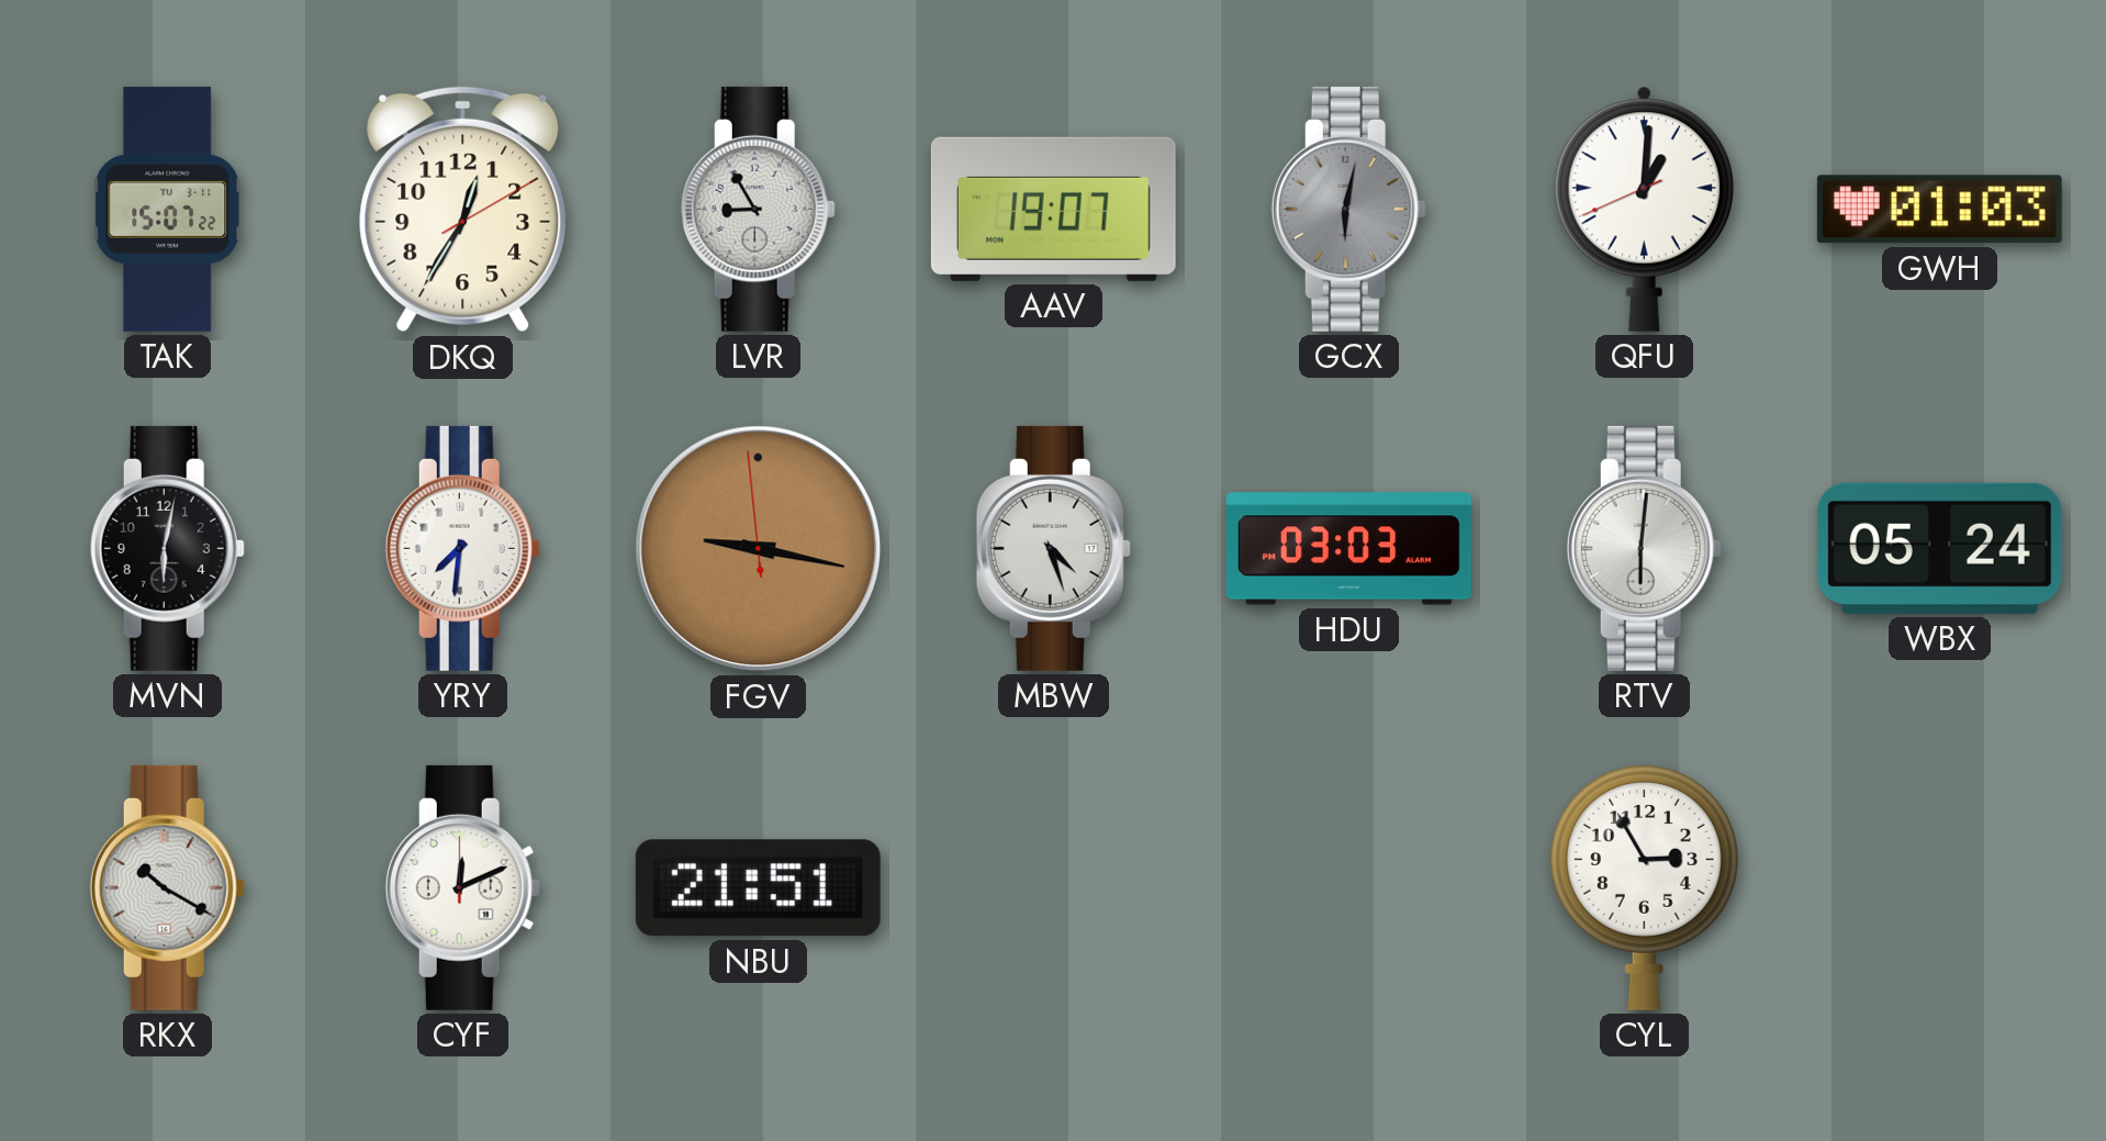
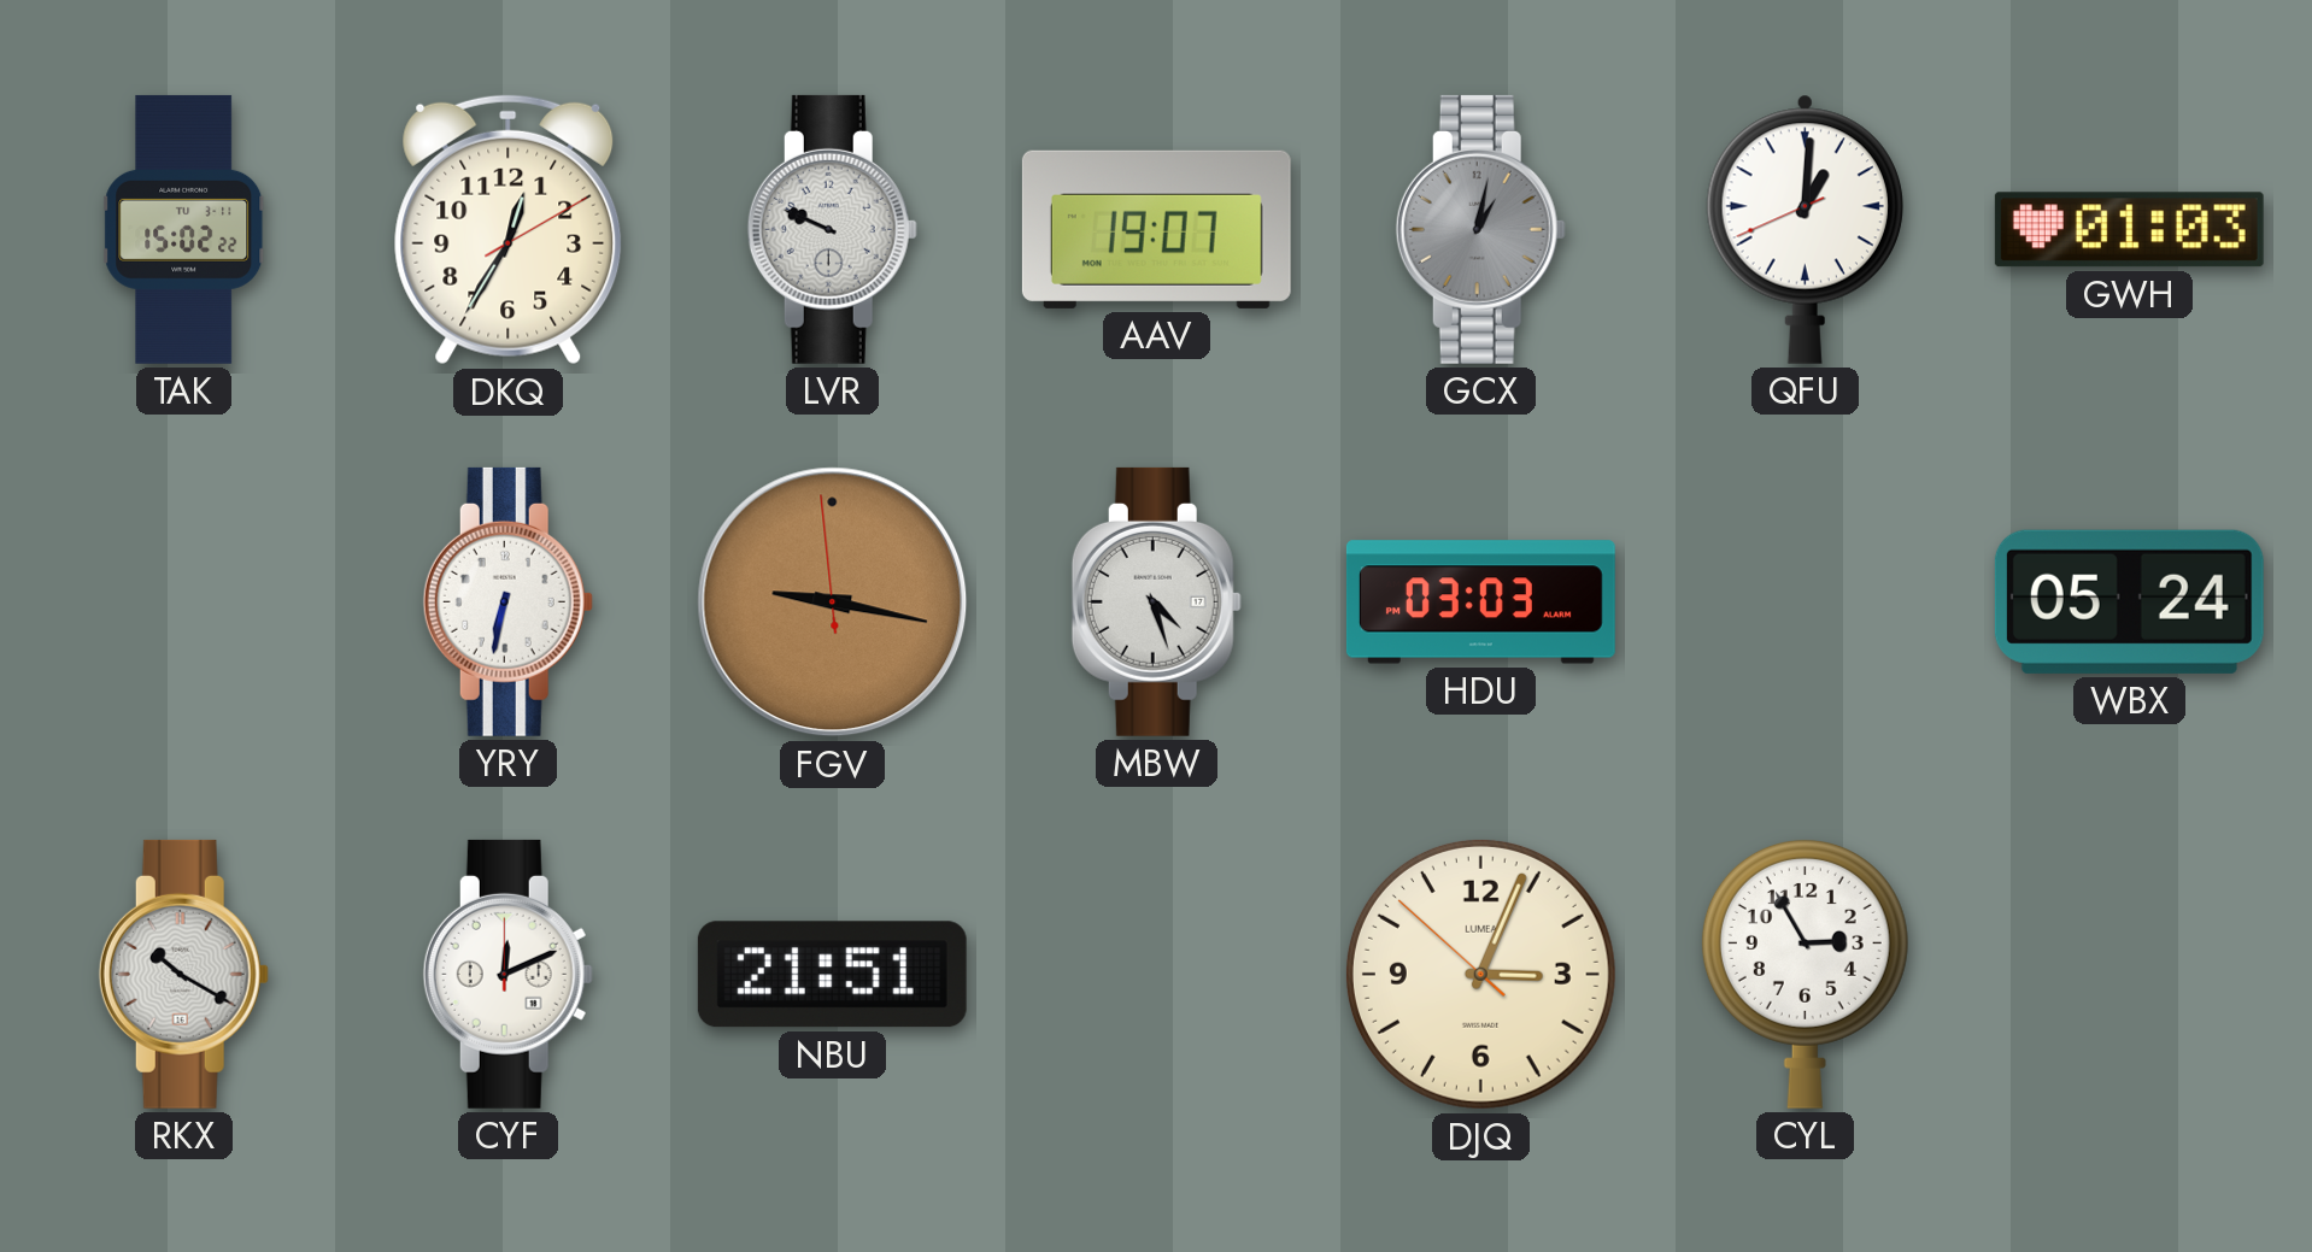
TAK: 15:07 -> 15:02 (184, 229)
LVR: 8:55 -> 9:49 (832, 229)
GCX: 6:02 -> 1:02 (1480, 229)
MVN: 6:02 -> none (167, 548)
YRY: 7:31 -> 6:32 (507, 601)
RTV: 6:01 -> none (1644, 548)
DJQ: none -> 3:03 (1480, 974)
